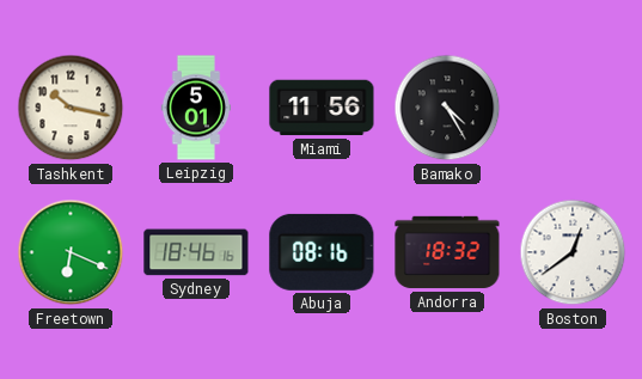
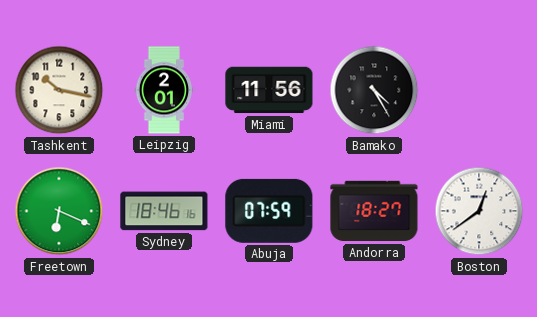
Leipzig: 5:01 -> 2:01 (164, 90)
Abuja: 08:16 -> 07:59 (269, 211)
Andorra: 18:32 -> 18:27 (374, 211)
